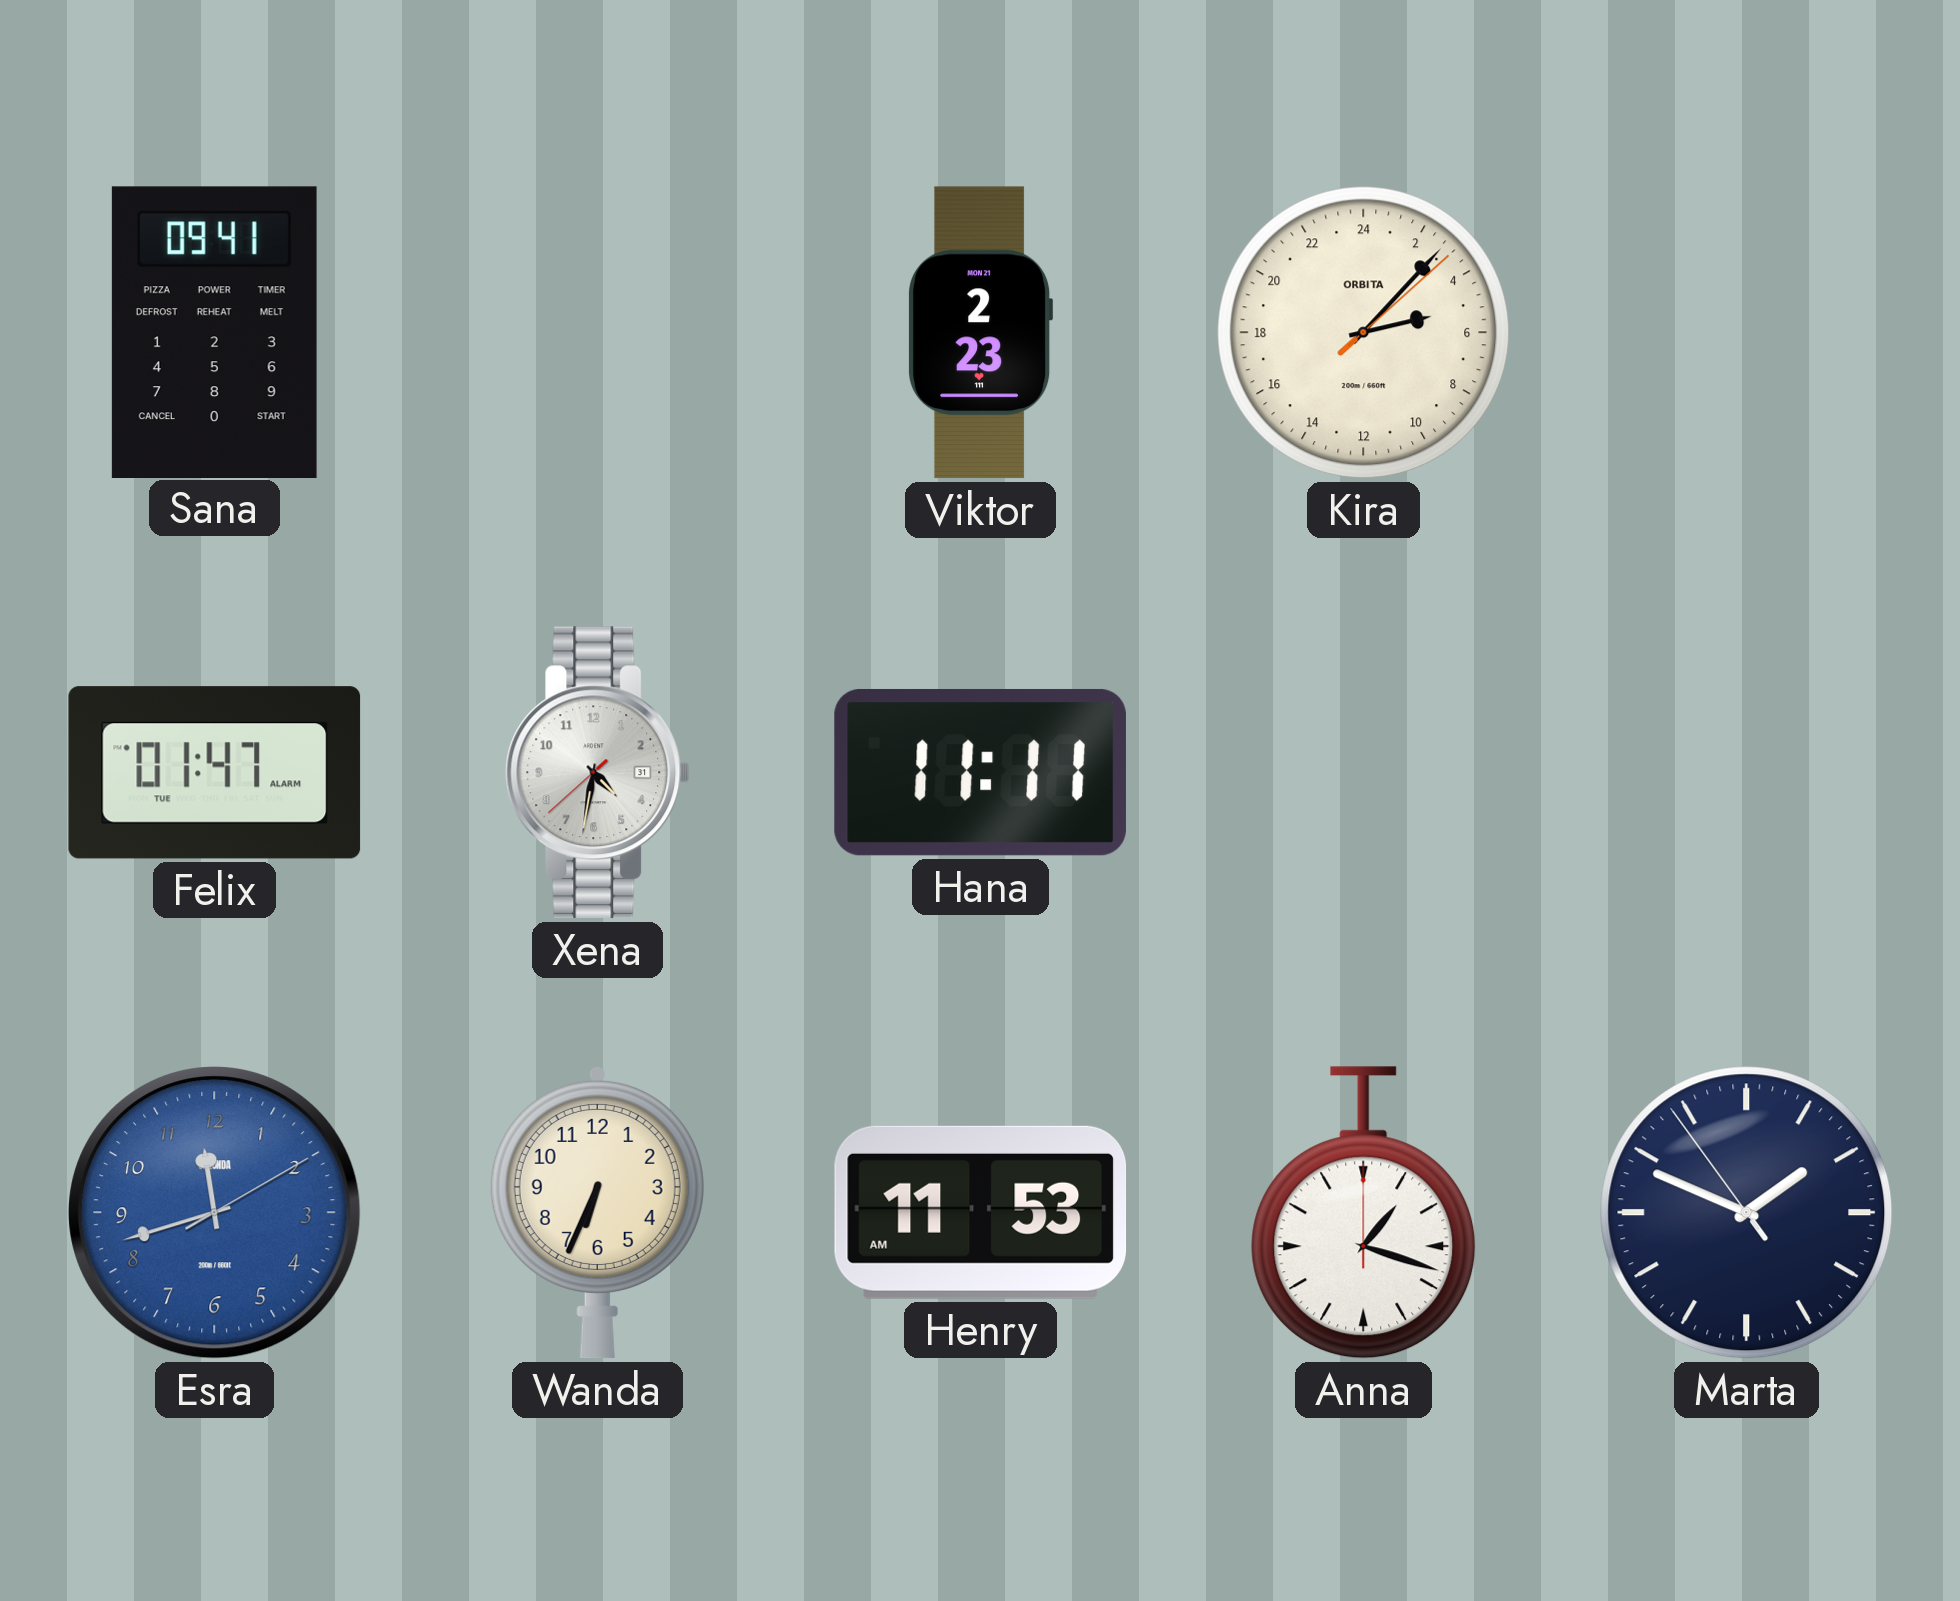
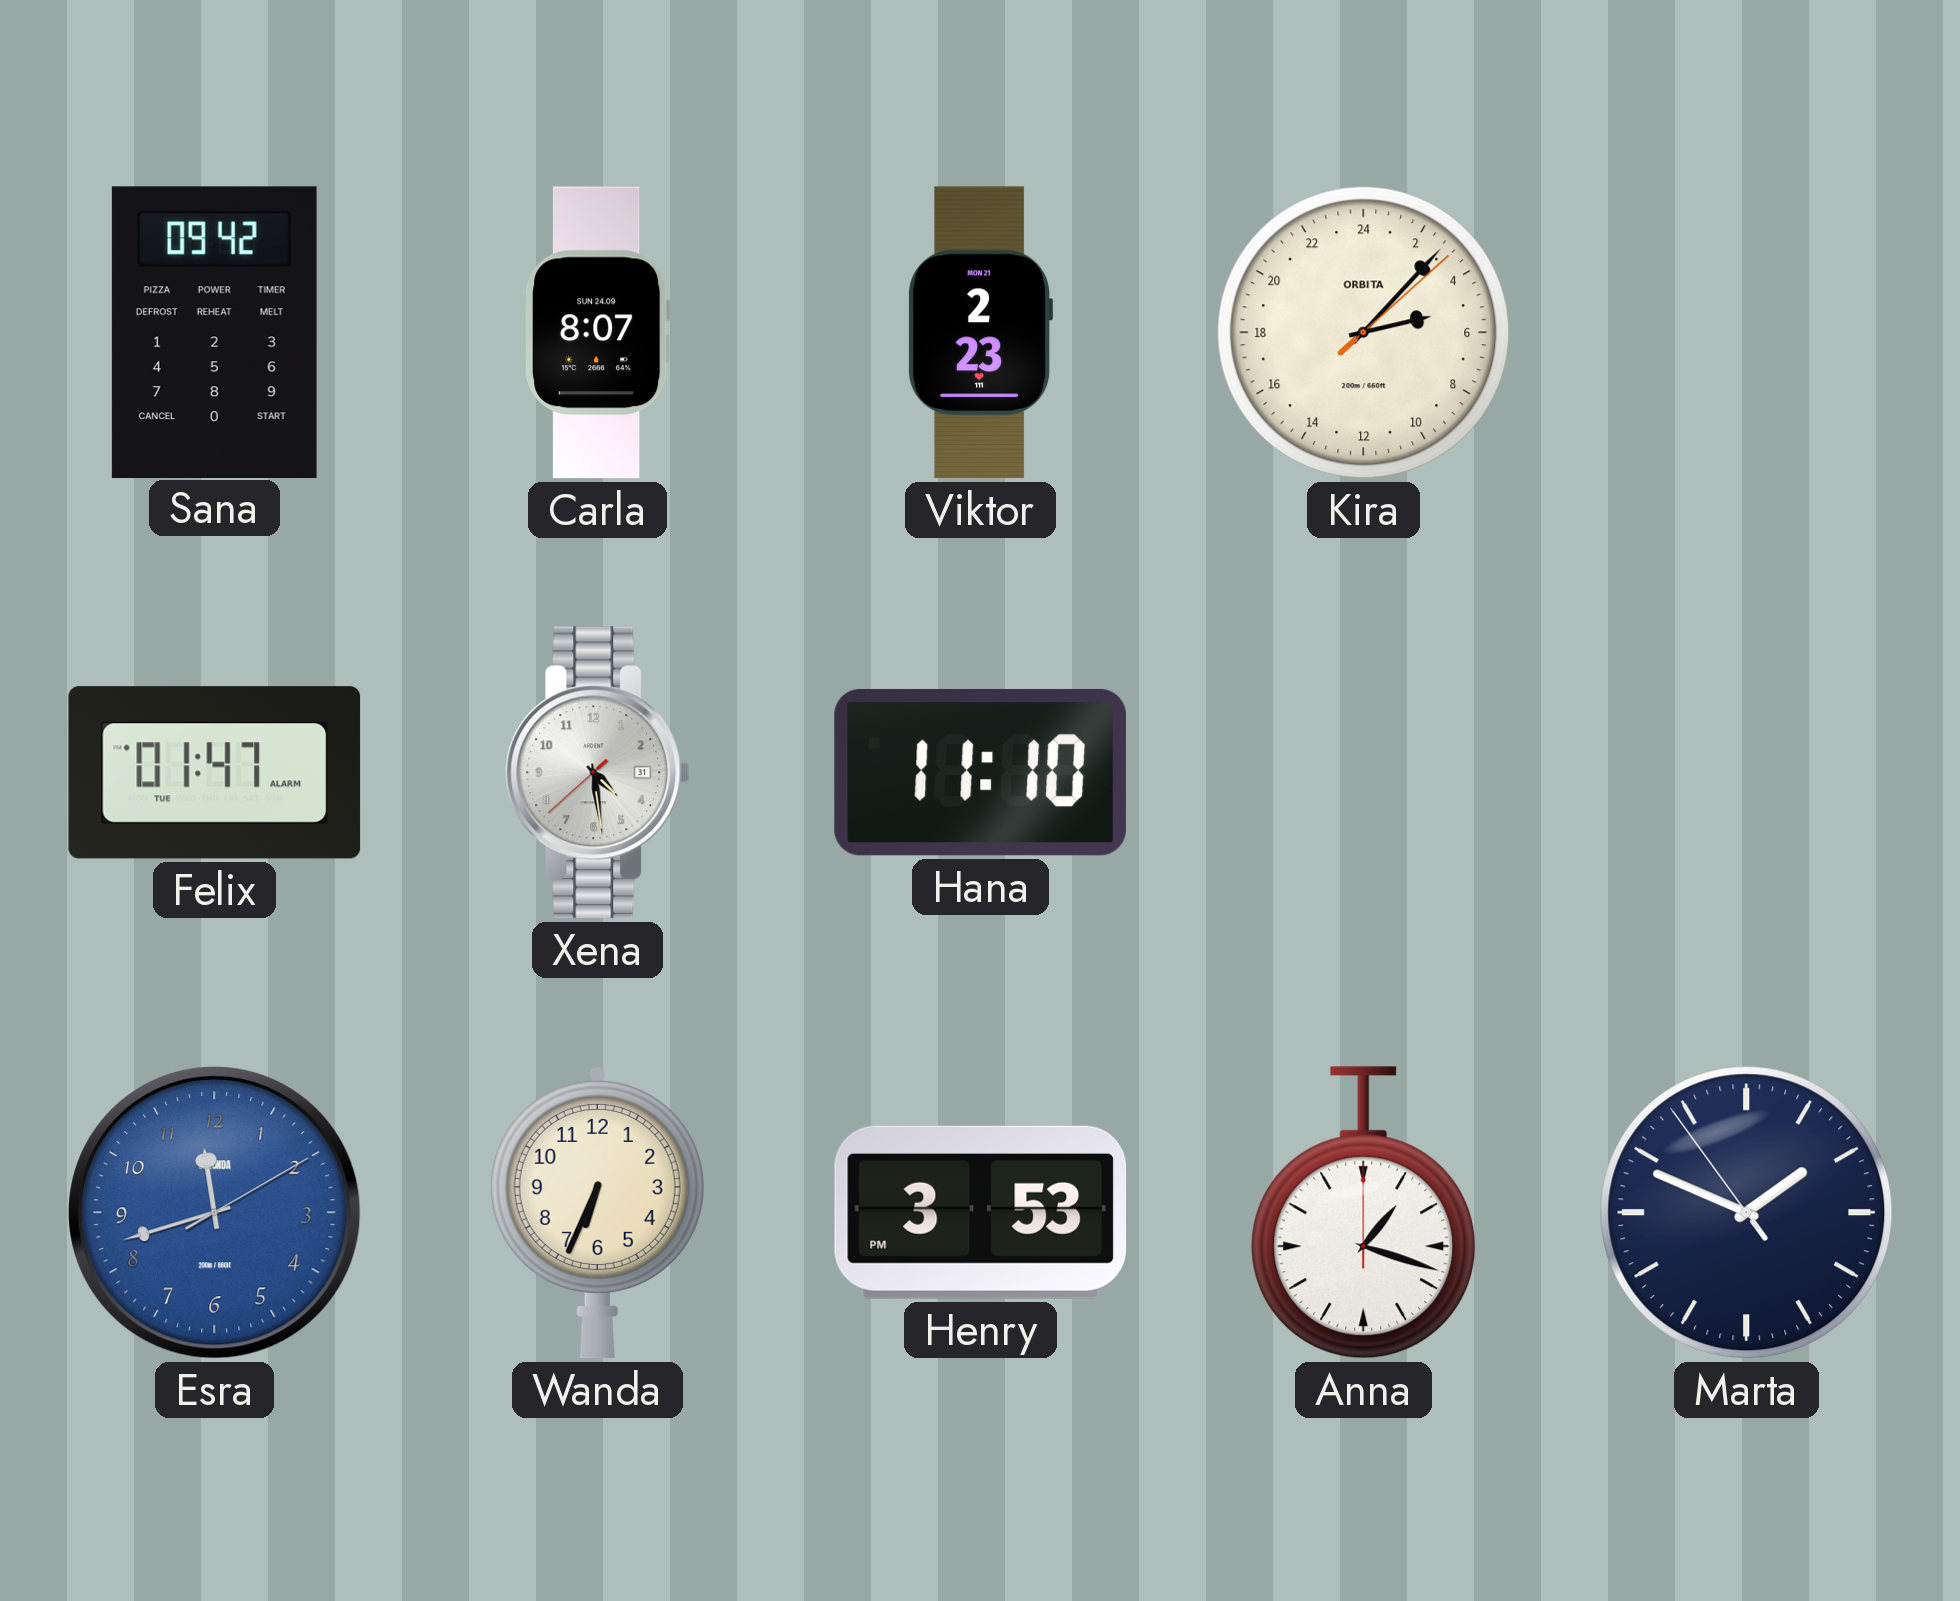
Sana: 09:41 -> 09:42 (214, 332)
Carla: none -> 8:07 (598, 333)
Xena: 4:31 -> 4:28 (598, 773)
Hana: 11:11 -> 11:10 (980, 772)
Henry: 11:53 -> 3:53 (981, 1212)
